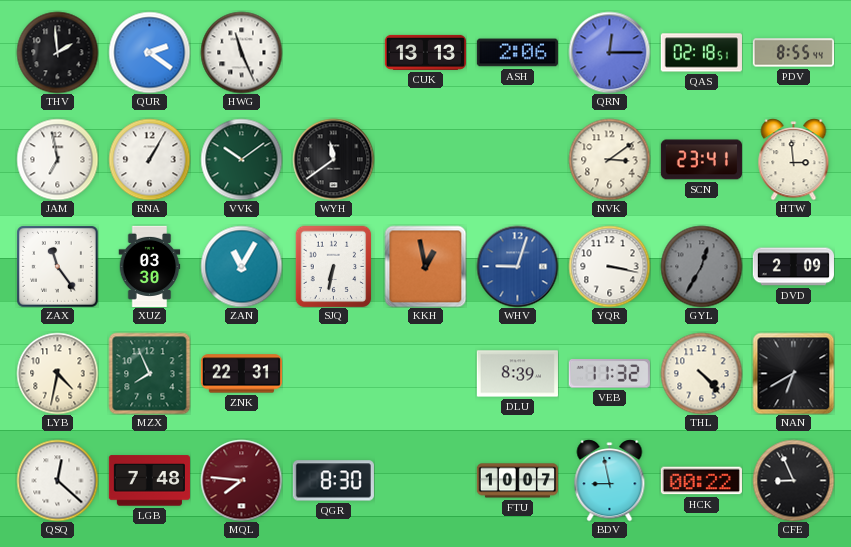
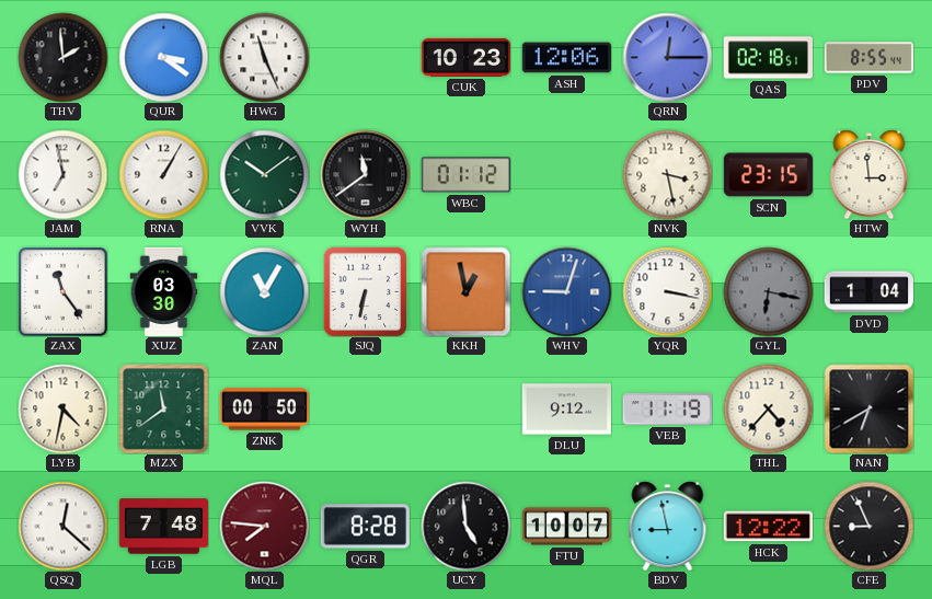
QUR: 2:21 -> 3:21 (163, 57)
CUK: 13:13 -> 10:23 (465, 57)
ASH: 2:06 -> 12:06 (566, 58)
WBC: none -> 01:12 (465, 175)
NVK: 3:09 -> 3:28 (667, 174)
SCN: 23:41 -> 23:15 (768, 175)
GYL: 12:35 -> 6:17 (768, 291)
DVD: 2:09 -> 1:04 (868, 292)
MZX: 7:56 -> 11:39 (163, 408)
ZNK: 22:31 -> 00:50 (264, 410)
DLU: 8:39 -> 9:12 (566, 410)
VEB: 11:32 -> 11:19 (667, 410)
THL: 4:23 -> 4:37 (768, 408)
QGR: 8:30 -> 8:28 (365, 527)
UCY: none -> 4:59 (465, 526)
HCK: 00:22 -> 12:22 (768, 527)
